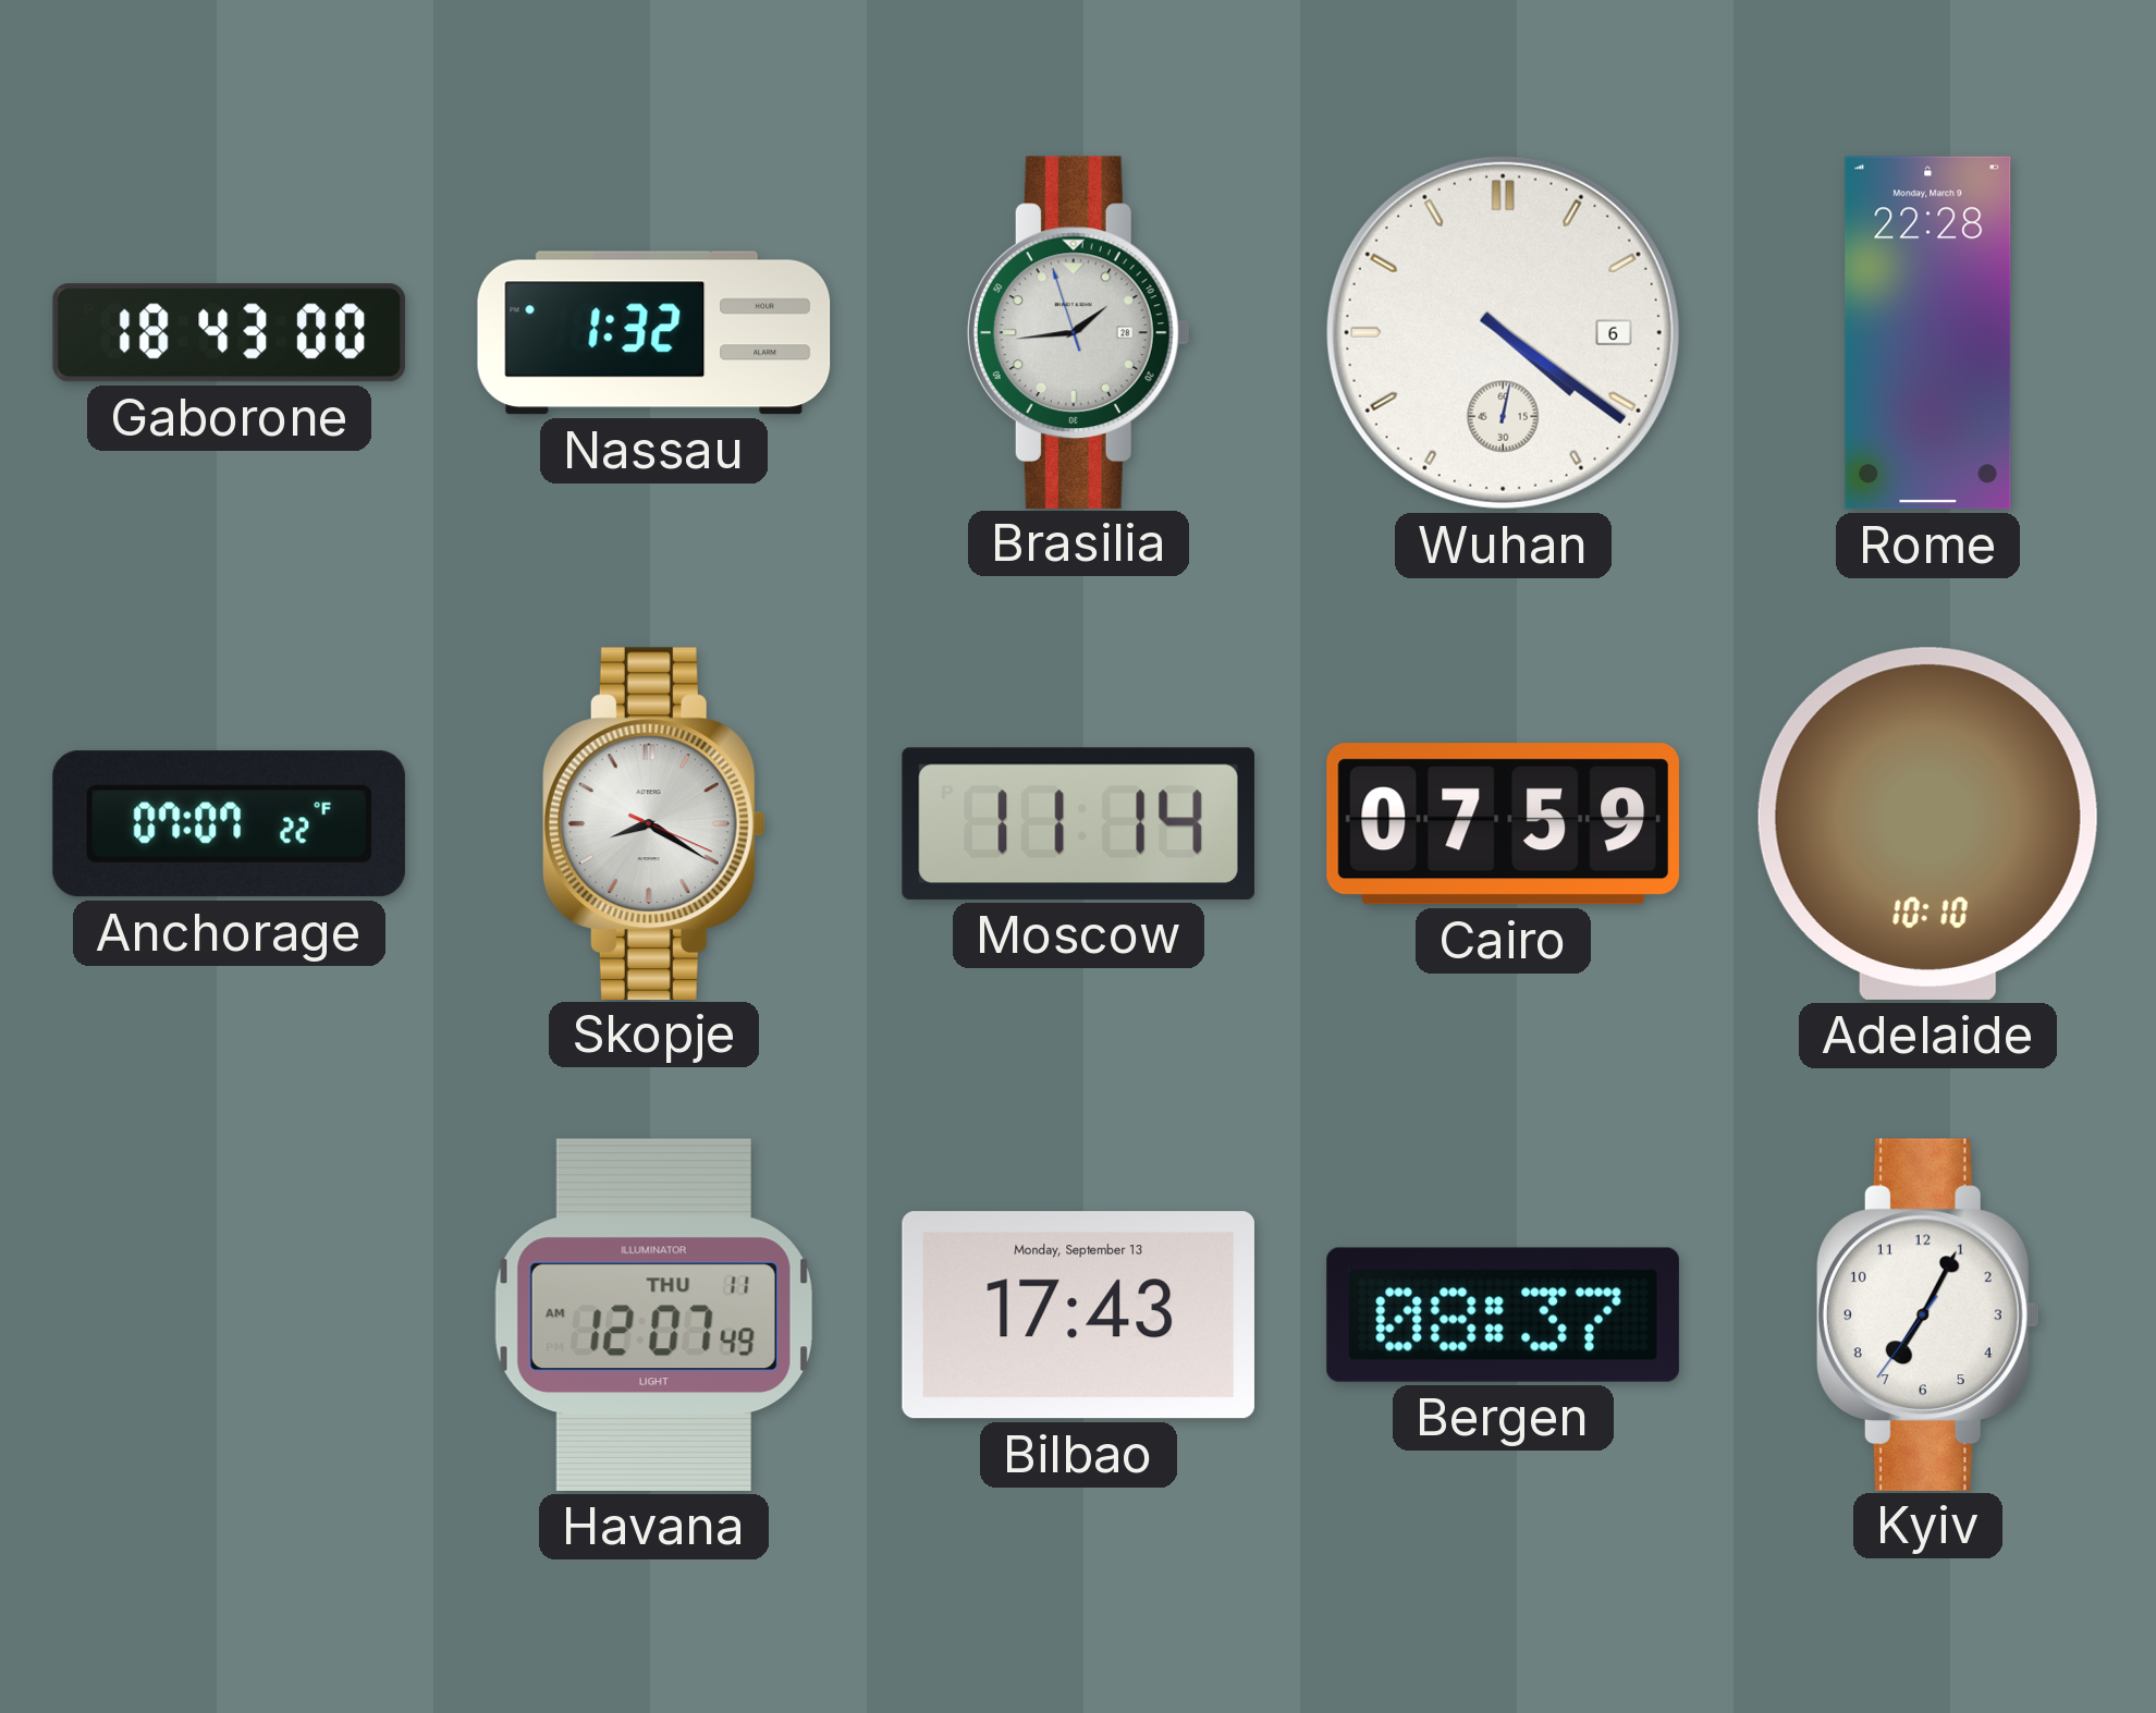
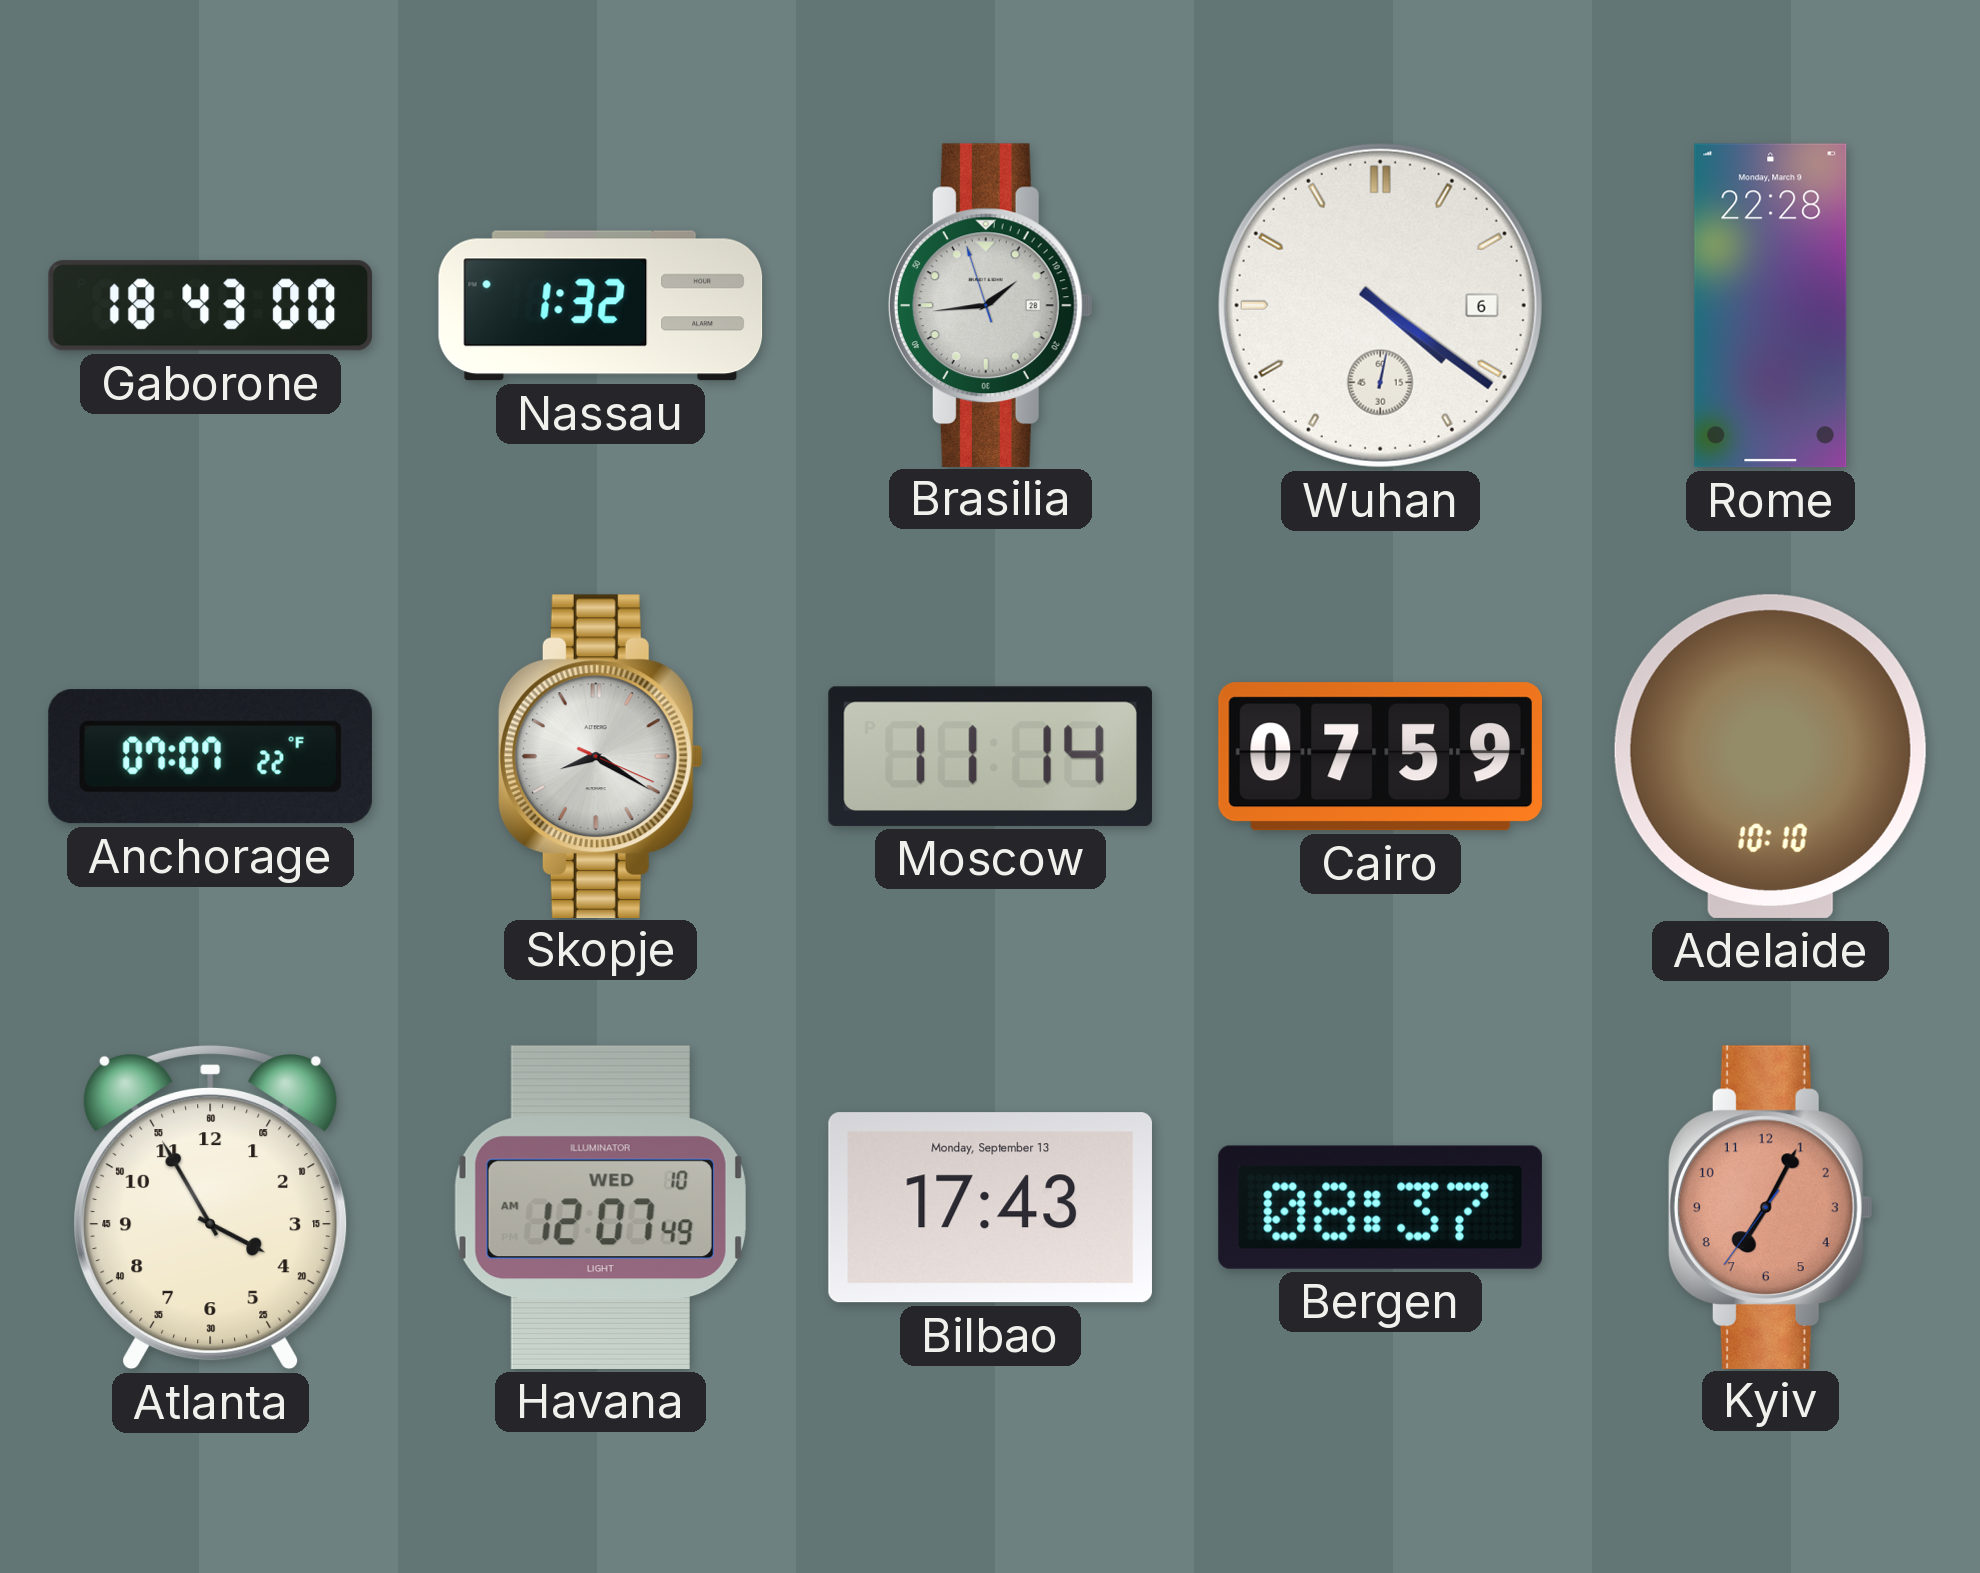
Atlanta: none -> 3:55 (211, 1207)
Havana date: THU 11 -> WED 10 (600, 1207)
Kyiv dial: white -> salmon (1770, 1207)
